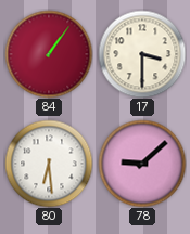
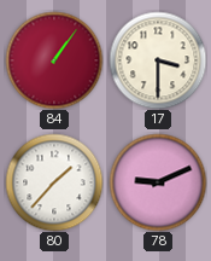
80: 6:29 -> 1:37 (54, 182)
78: 9:08 -> 9:11 (158, 182)
